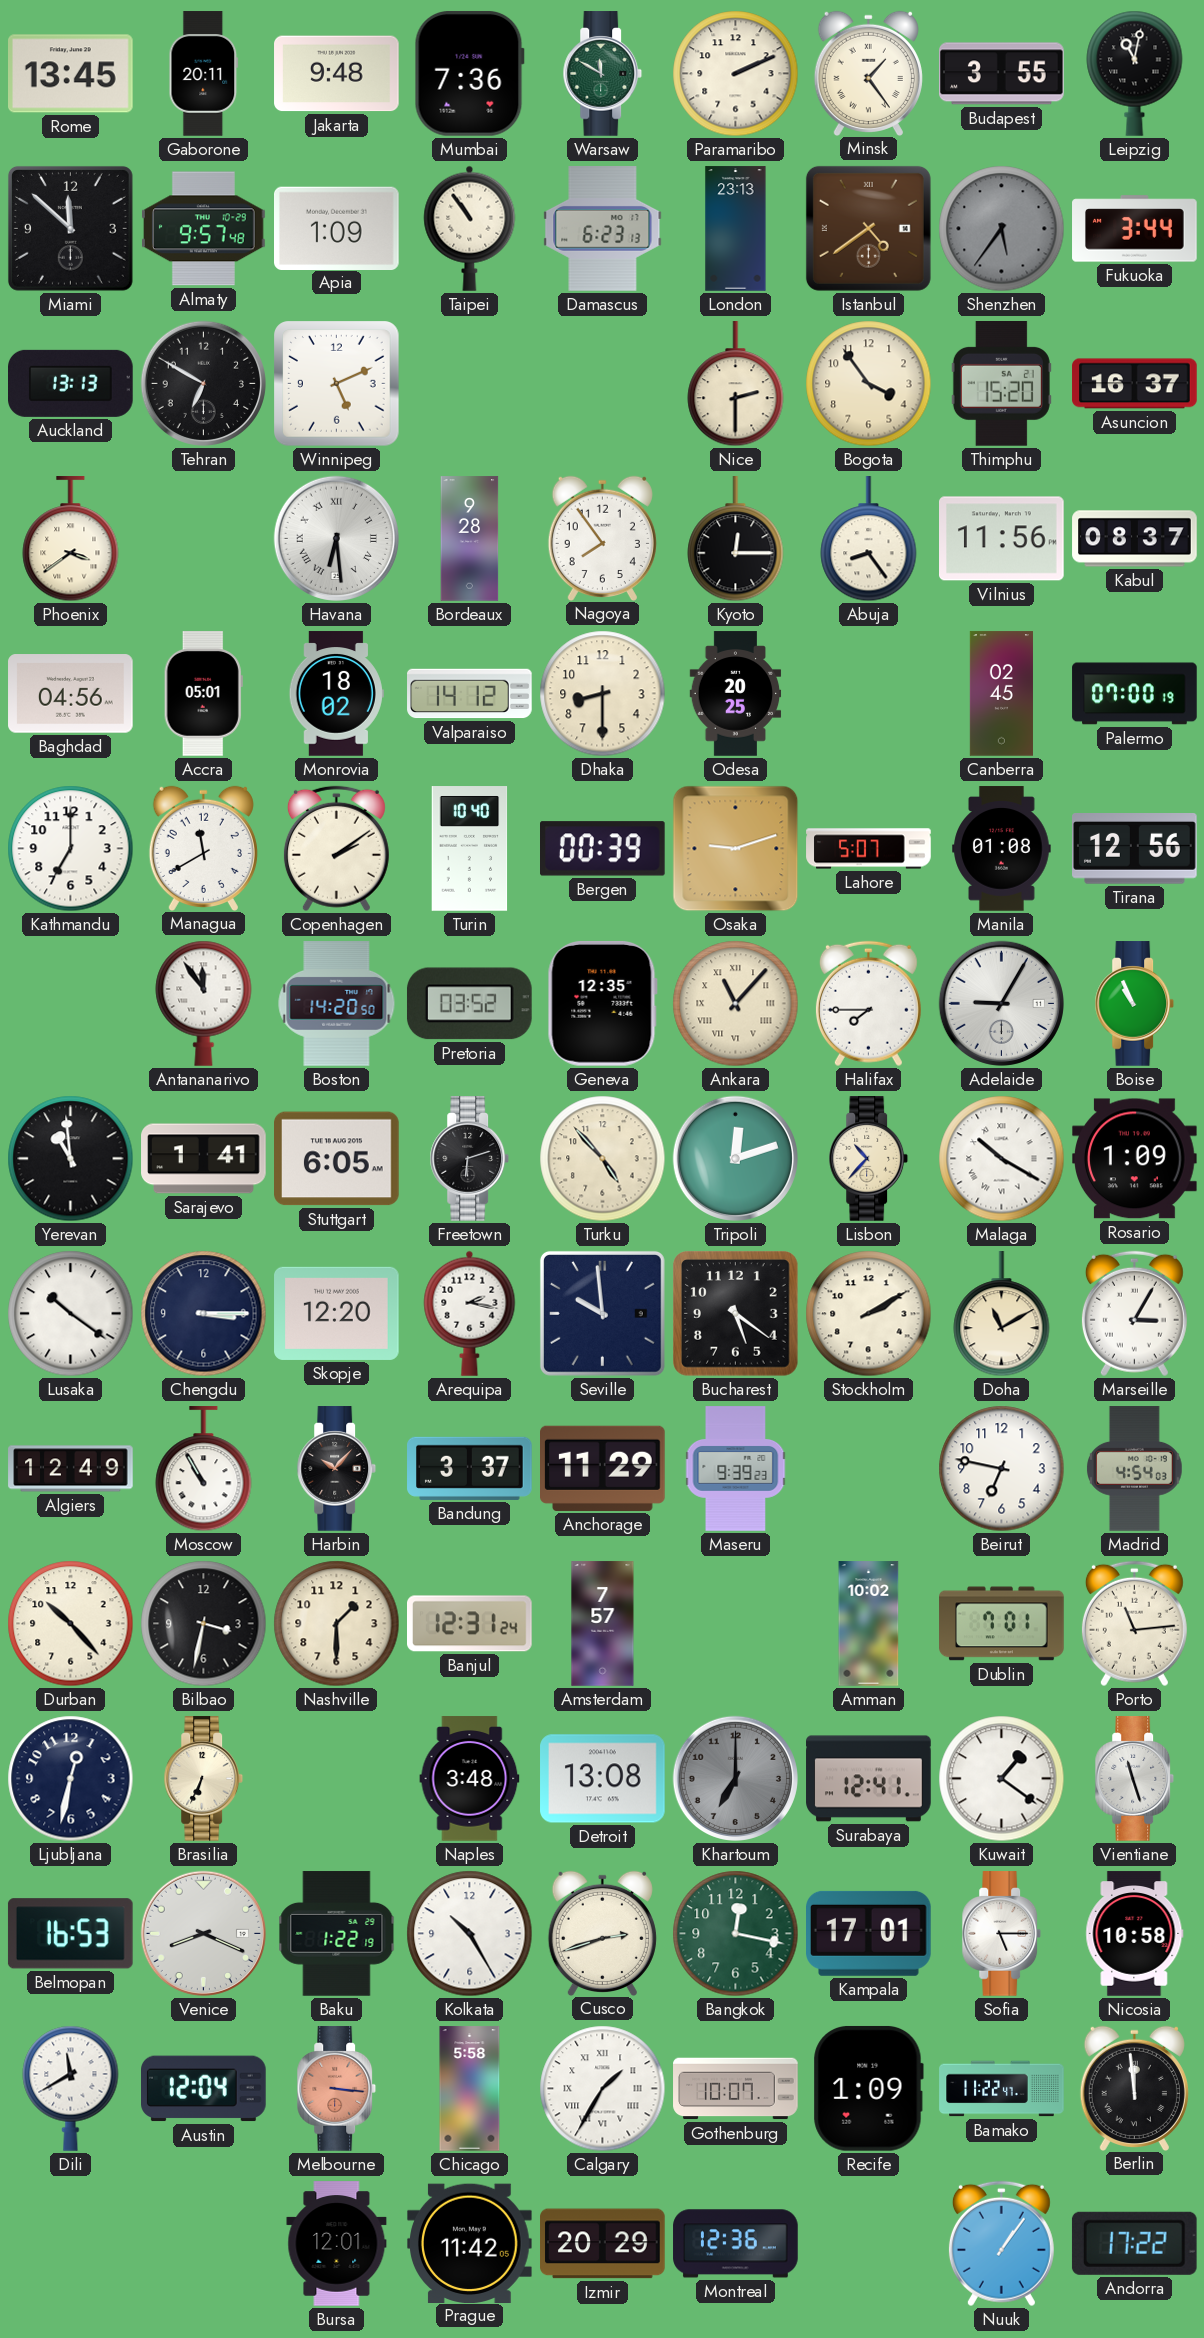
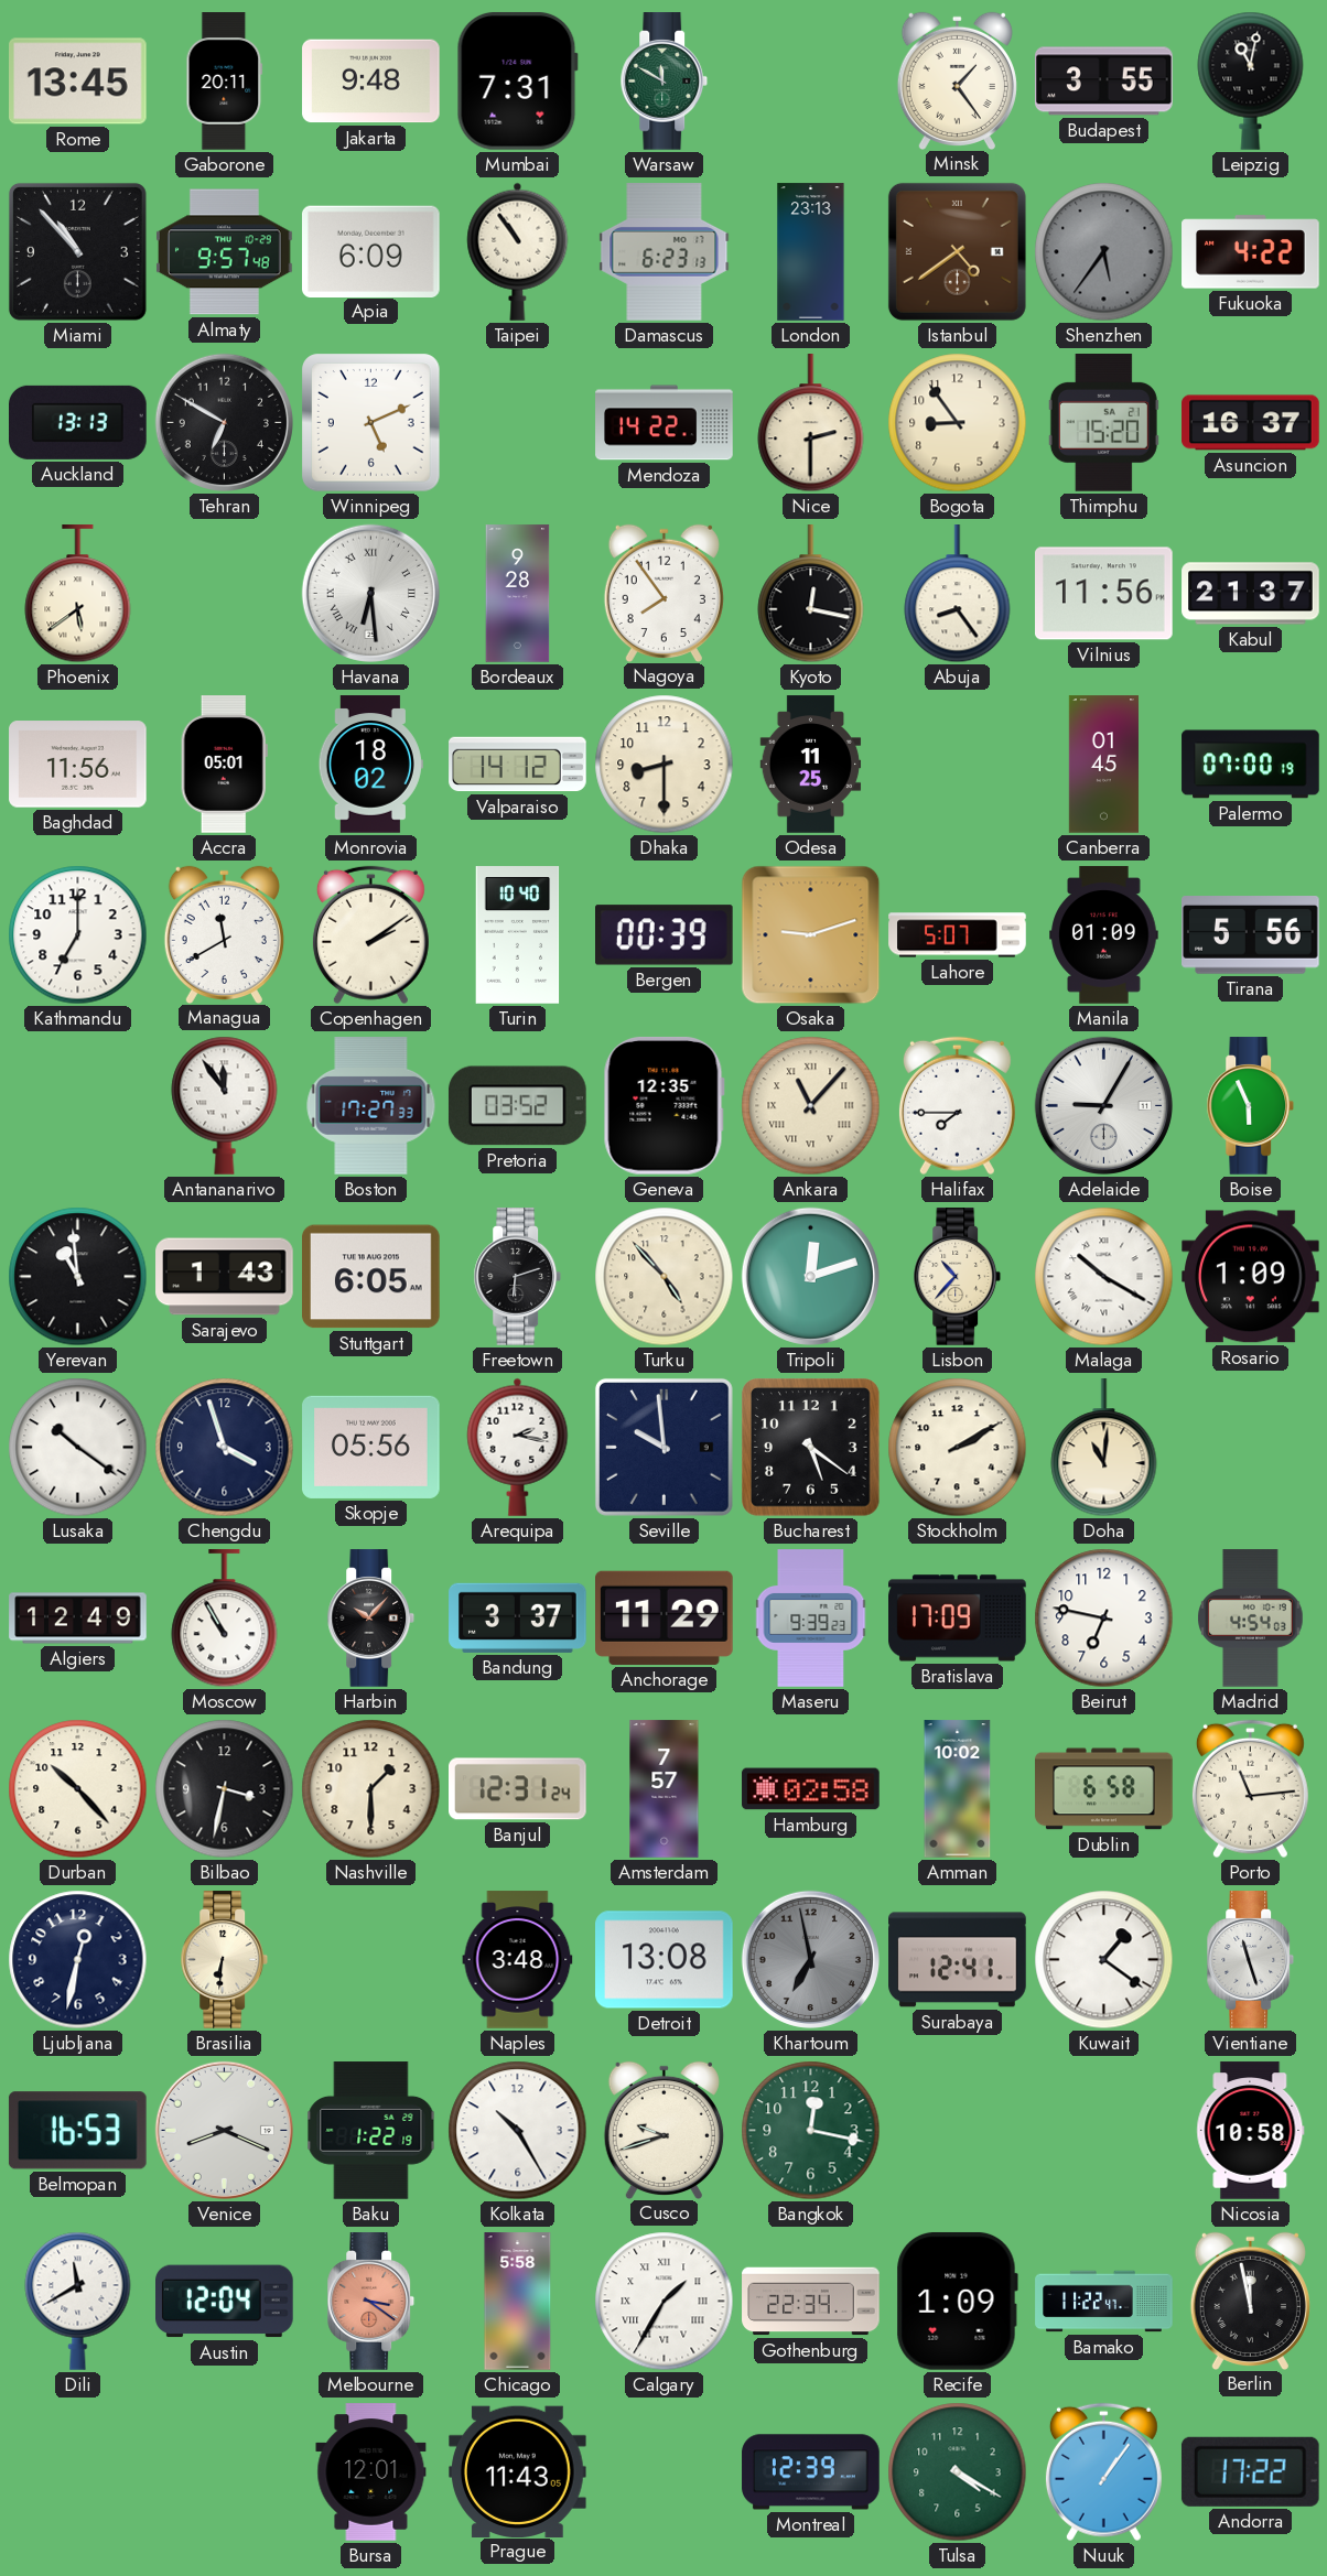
Mumbai: 7:36 -> 7:31 (517, 80)
Paramaribo: 2:11 -> none (736, 74)
Miami: 11:52 -> 10:53 (77, 251)
Apia: 1:09 -> 6:09 (371, 251)
Fukuoka: 3:44 -> 4:22 (1251, 252)
Mendoza: none -> 14:22 (665, 423)
Bogota: 3:54 -> 8:54 (958, 423)
Phoenix: 3:39 -> 5:39 (78, 594)
Kyoto: 12:15 -> 12:17 (811, 594)
Kabul: 08:37 -> 21:37 (1251, 594)
Baghdad: 04:56 -> 11:56 (78, 765)
Odesa: 20:25 -> 11:25 (811, 765)
Canberra: 02:45 -> 01:45 (1103, 765)
Manila: 01:08 -> 01:09 (1104, 935)
Tirana: 12:56 -> 5:56 (1251, 935)
Boston: 14:20 -> 17:27 (371, 1106)
Boise: 10:56 -> 5:56 (1251, 1106)
Sarajevo: 1:41 -> 1:43 (225, 1277)
Chengdu: 3:15 -> 3:57 (225, 1448)
Skopje: 12:20 -> 05:56 (371, 1447)
Doha: 11:10 -> 11:01 (1104, 1448)
Marseille: 3:05 -> none (1134, 1314)
Bratislava: none -> 17:09 (958, 1619)
Hamburg: none -> 02:58 (811, 1789)
Dublin: 7:01 -> 6:58 (1104, 1789)
Brasilia: 6:34 -> 6:31 (225, 1960)
Khartoum: 7:00 -> 6:58 (810, 1959)
Cusco: 2:42 -> 9:42 (663, 2130)
Kampala: 17:01 -> none (869, 1933)
Sofia: 5:15 -> none (1002, 1934)
Melbourne: 3:16 -> 3:21 (371, 2302)
Gothenburg: 10:07 -> 22:34 (811, 2302)
Berlin: 11:59 -> 11:58 (1250, 2301)
Prague: 11:42 -> 11:43 (518, 2471)
Izmir: 20:29 -> none (603, 2244)
Montreal: 12:36 -> 12:39 (811, 2472)
Tulsa: none -> 4:20 (958, 2472)
